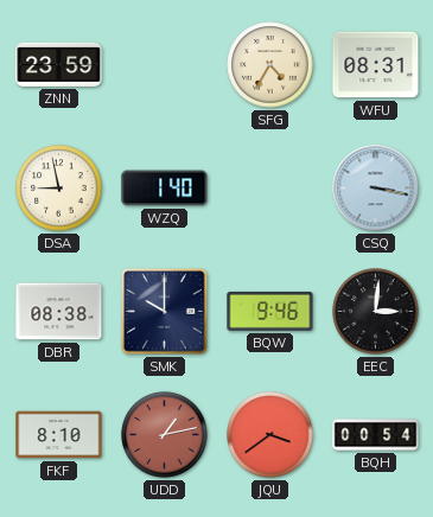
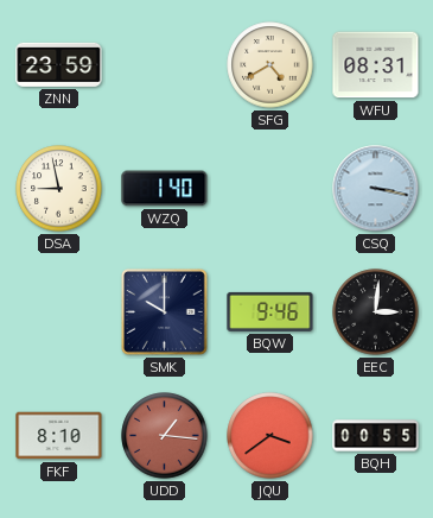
SFG: 4:35 -> 4:40 (270, 65)
DBR: 08:38 -> none (59, 312)
UDD: 1:13 -> 1:16 (165, 436)
BQH: 00:54 -> 00:55 (376, 436)
